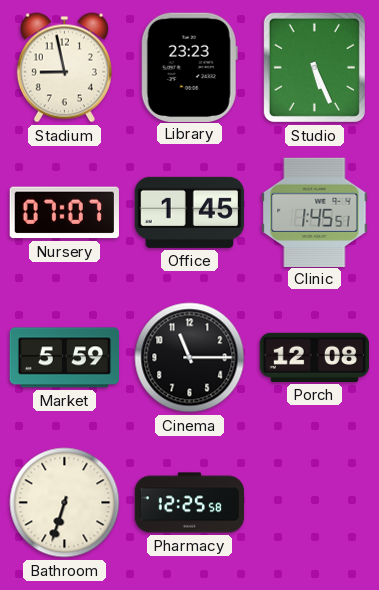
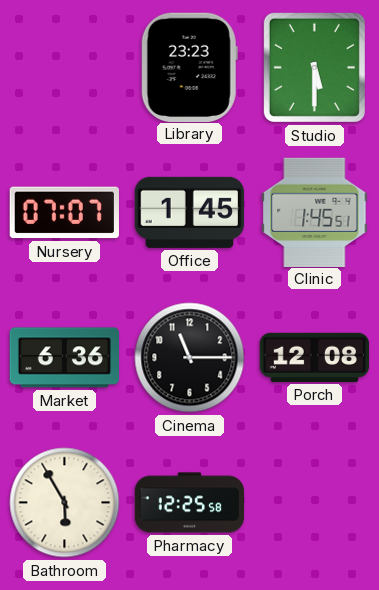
Stadium: 8:58 -> none (64, 68)
Studio: 5:26 -> 5:30 (314, 67)
Market: 5:59 -> 6:36 (64, 358)
Bathroom: 6:33 -> 5:55 (65, 503)
